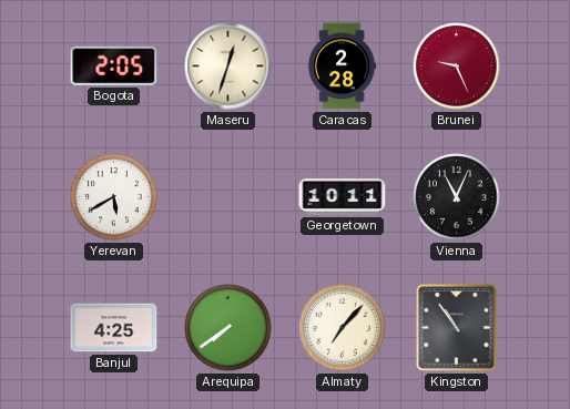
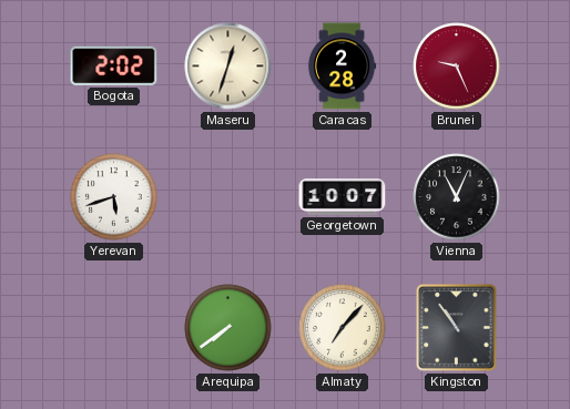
Bogota: 2:05 -> 2:02 (114, 65)
Yerevan: 5:40 -> 5:42 (114, 197)
Georgetown: 10:11 -> 10:07 (343, 197)
Banjul: 4:25 -> none (114, 328)
